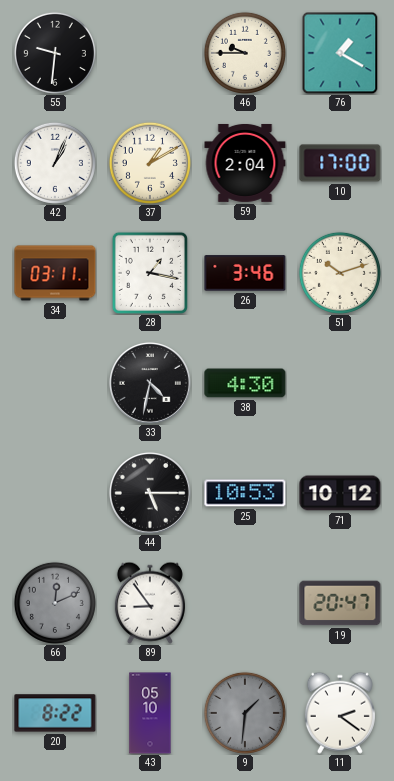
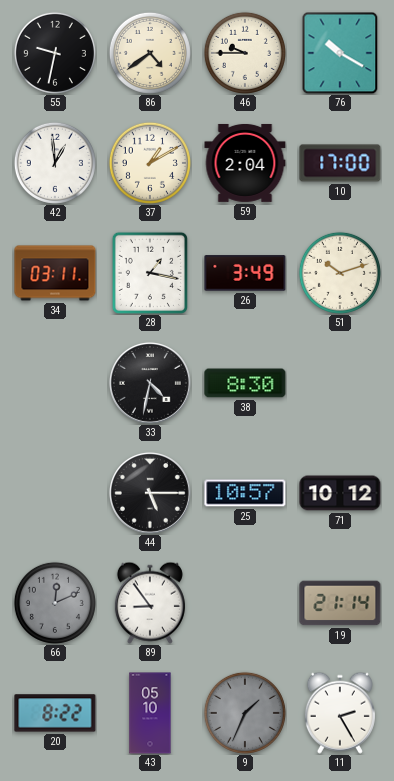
55: 9:31 -> 9:32 (55, 53)
86: none -> 4:39 (150, 53)
76: 1:20 -> 10:20 (340, 53)
42: 1:04 -> 12:59 (55, 163)
26: 3:46 -> 3:49 (245, 273)
38: 4:30 -> 8:30 (245, 383)
25: 10:53 -> 10:57 (245, 493)
19: 20:47 -> 21:14 (340, 603)
9: 1:31 -> 1:34 (245, 713)
11: 2:21 -> 2:25 (340, 713)
